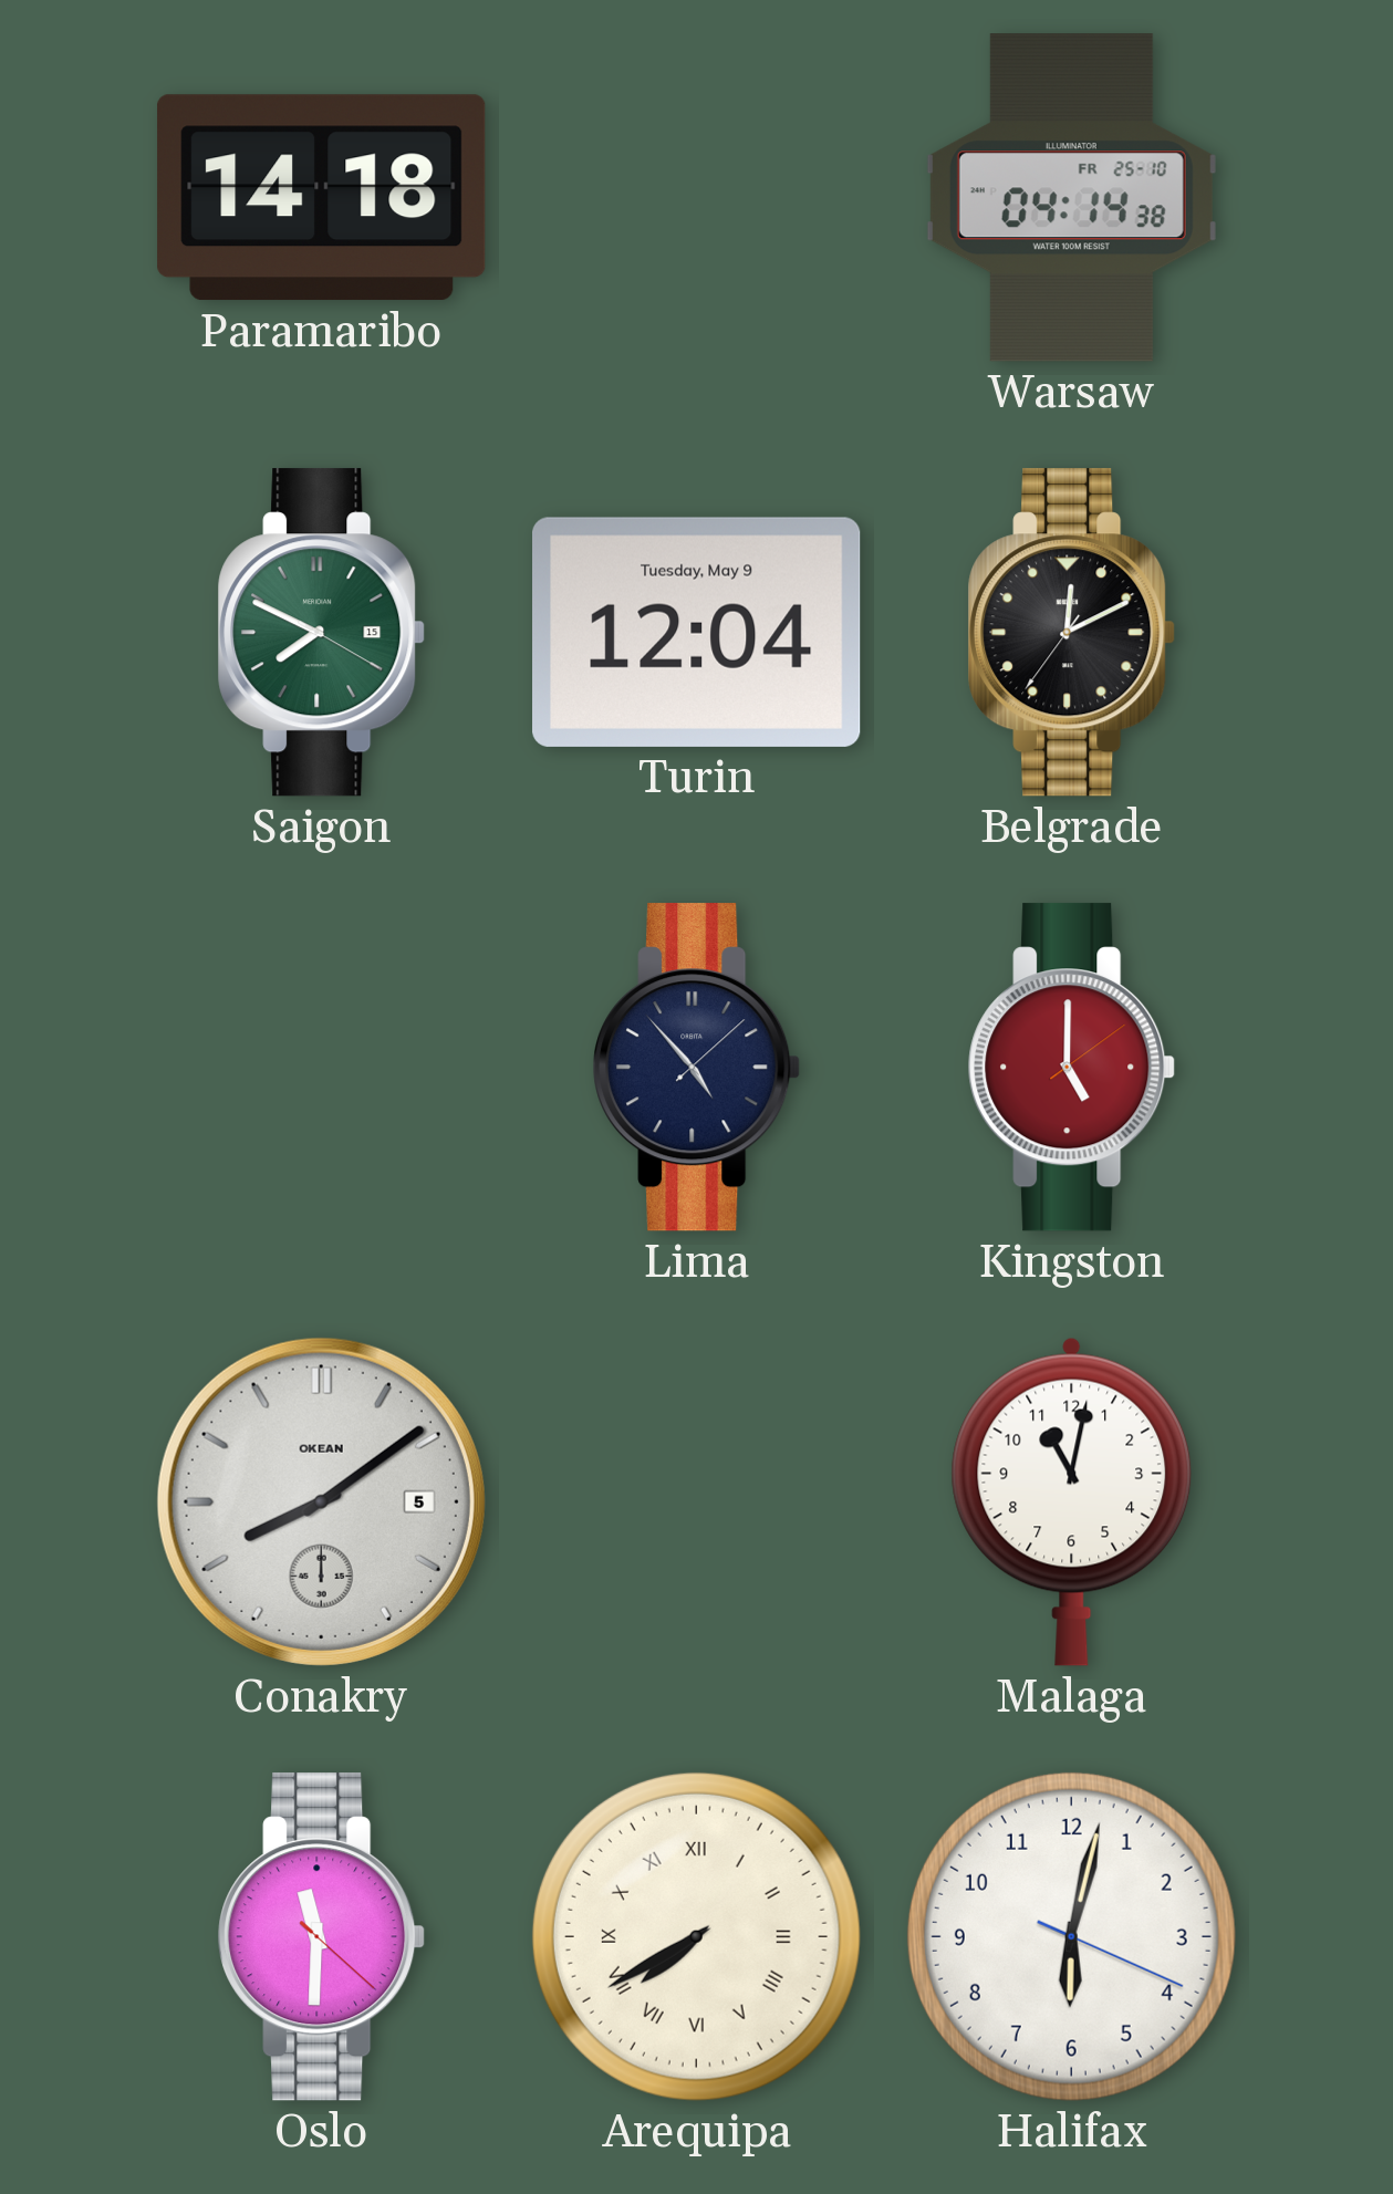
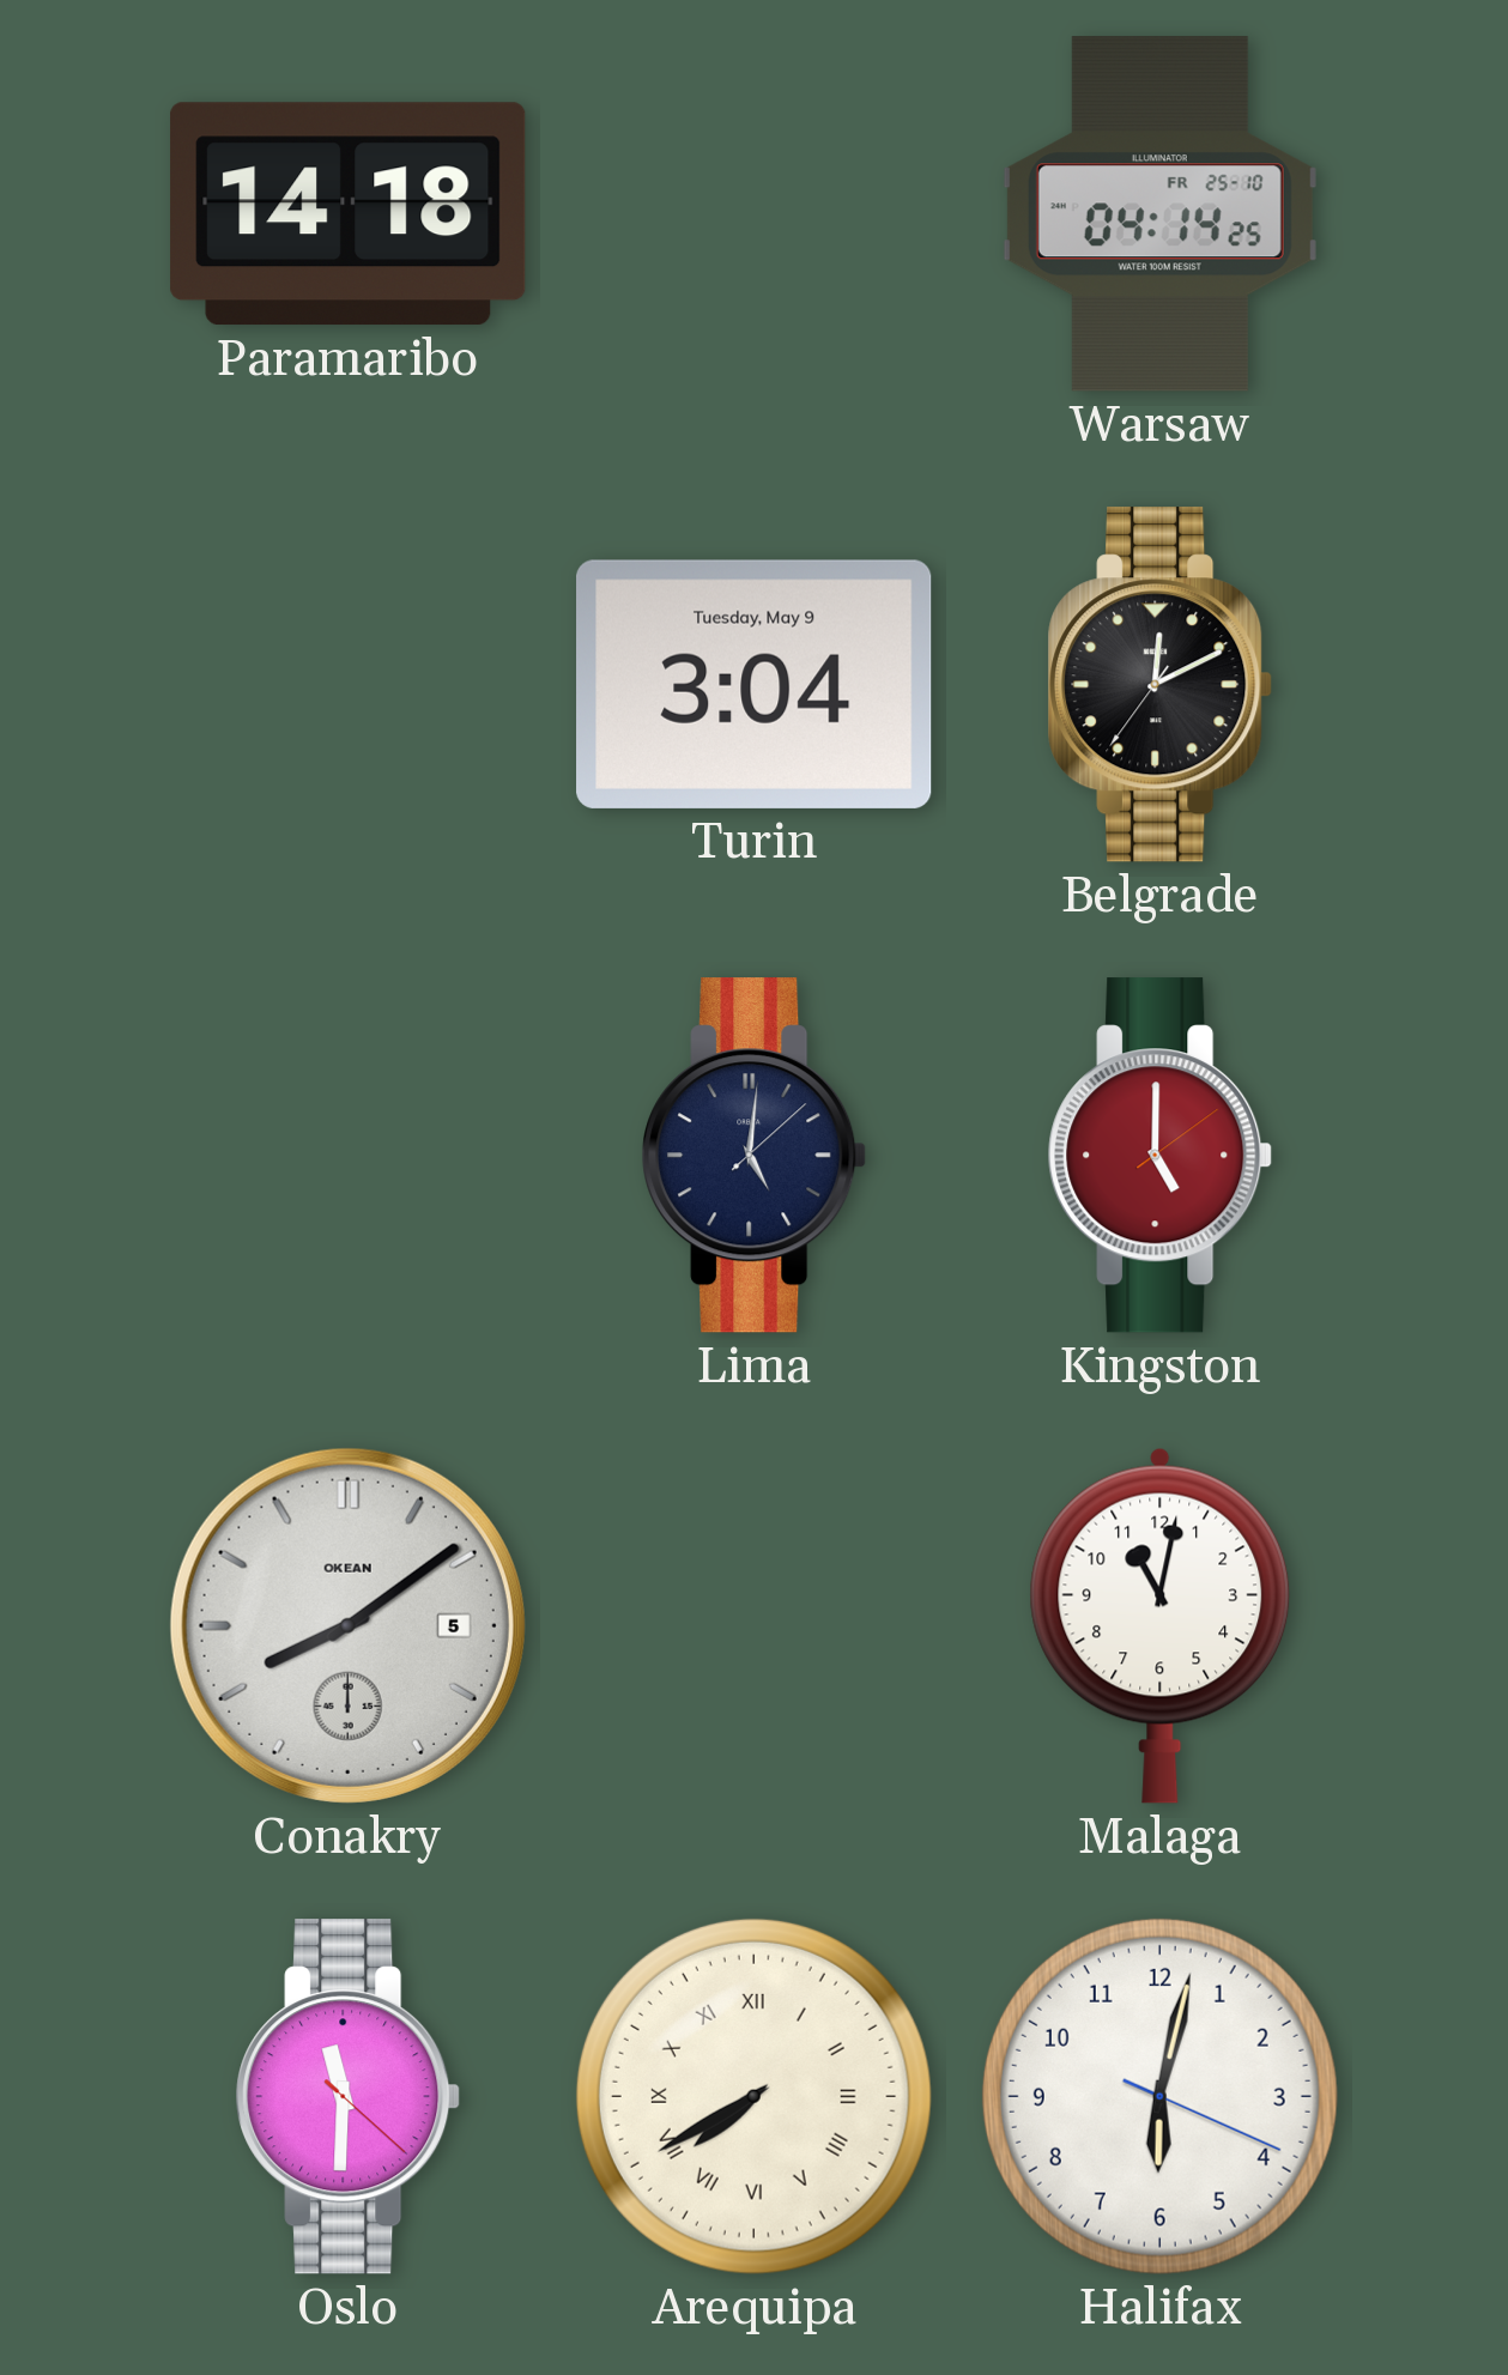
Warsaw: 04:14:38 -> 04:14:25 (1159, 214)
Saigon: 7:49 -> none (322, 633)
Turin: 12:04 -> 3:04 (755, 684)
Lima: 4:53 -> 5:01 (755, 1156)
